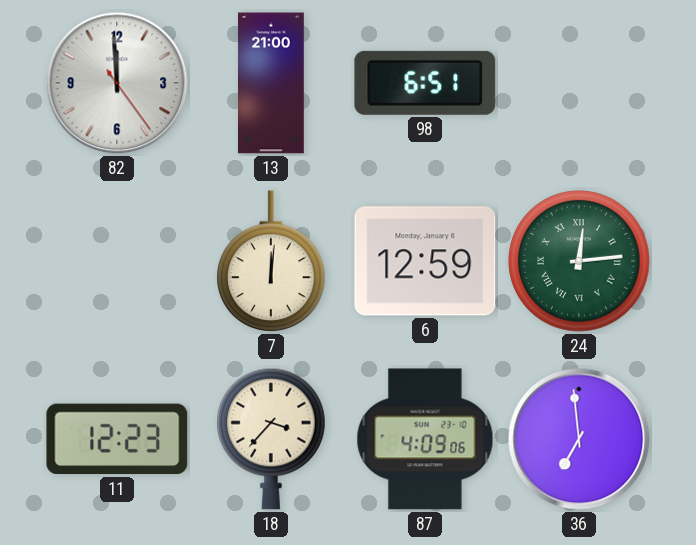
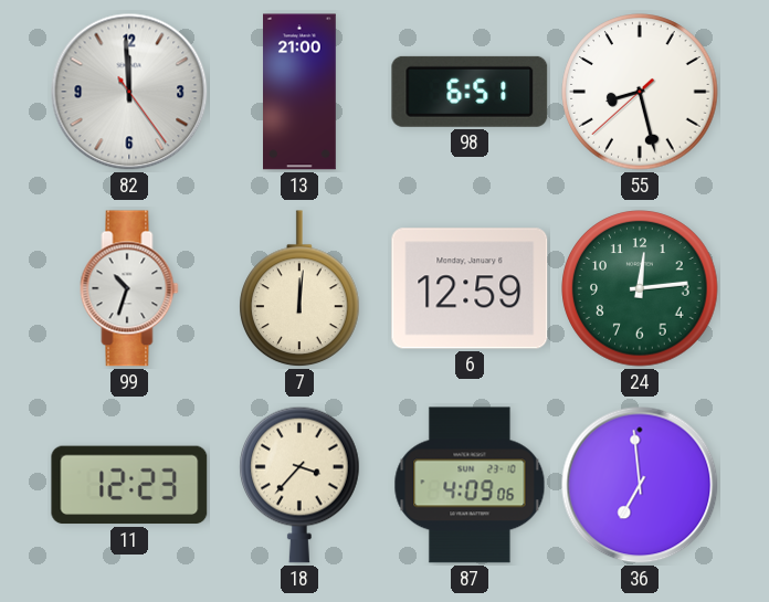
55: none -> 8:27 (640, 92)
99: none -> 10:33 (129, 288)
24 numerals: Roman -> Arabic (640, 288)
